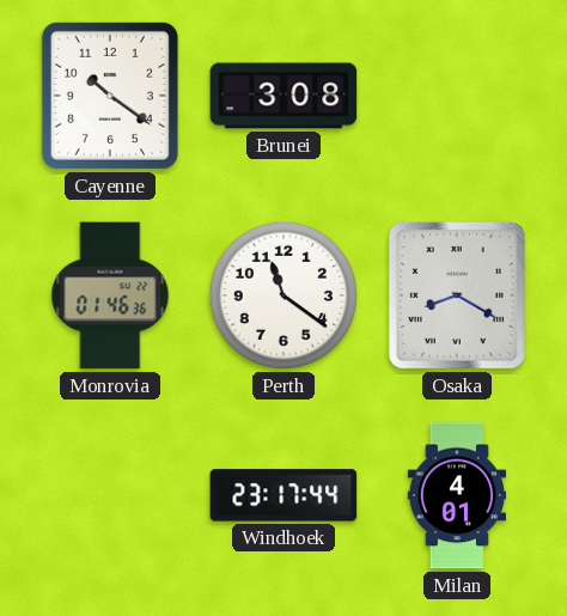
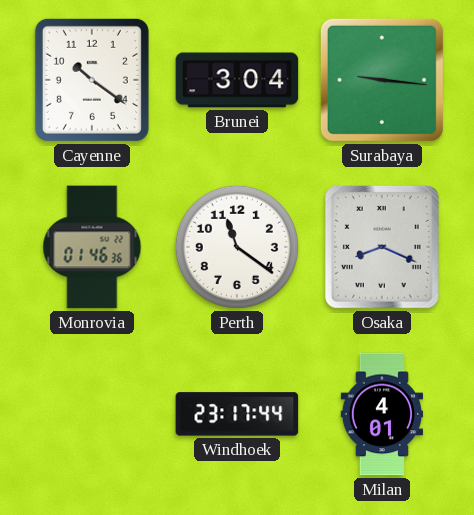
Brunei: 3:08 -> 3:04 (237, 80)
Surabaya: none -> 9:16 (382, 80)
Osaka: 8:20 -> 8:19 (382, 247)
